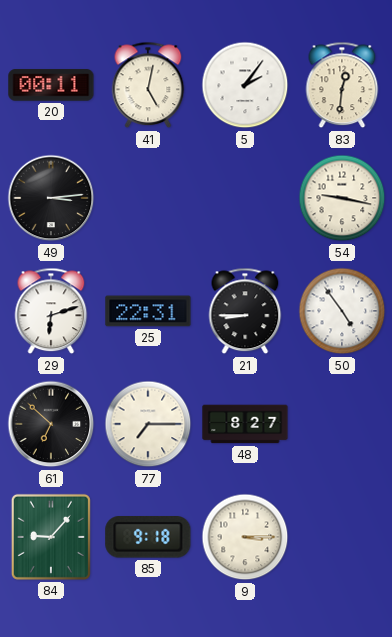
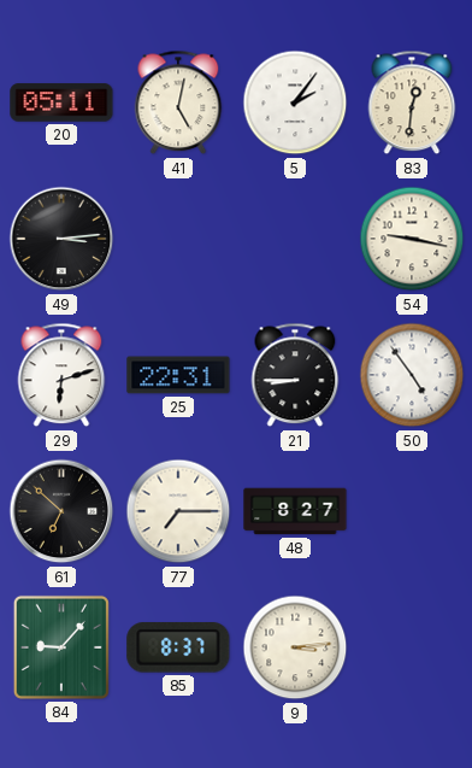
20: 00:11 -> 05:11 (61, 102)
85: 9:18 -> 8:37 (178, 647)
9: 3:15 -> 3:14 (295, 647)
